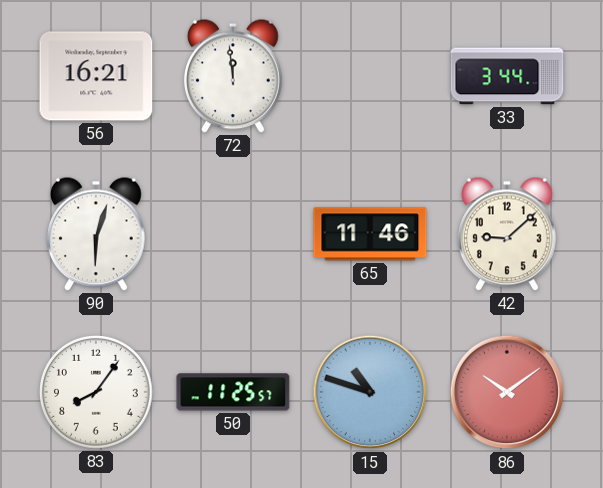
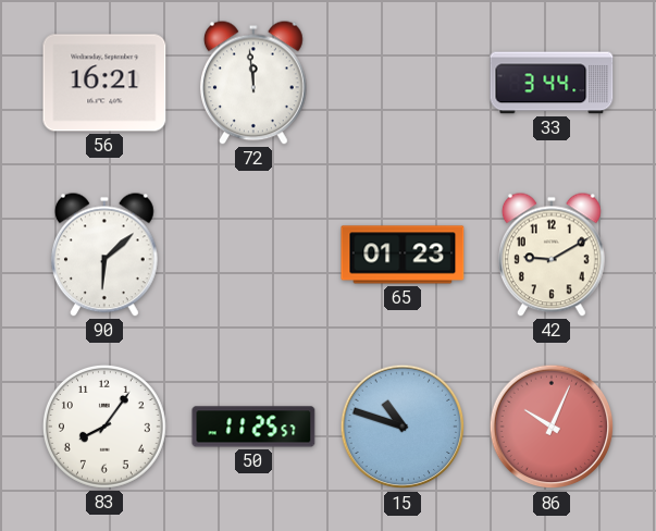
90: 6:03 -> 6:08 (104, 255)
65: 11:46 -> 01:23 (403, 255)
42: 9:08 -> 9:10 (552, 255)
86: 10:09 -> 10:04 (552, 427)
